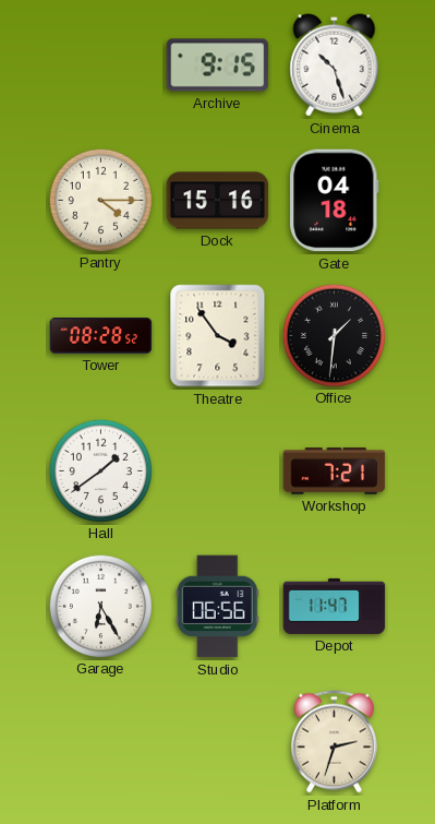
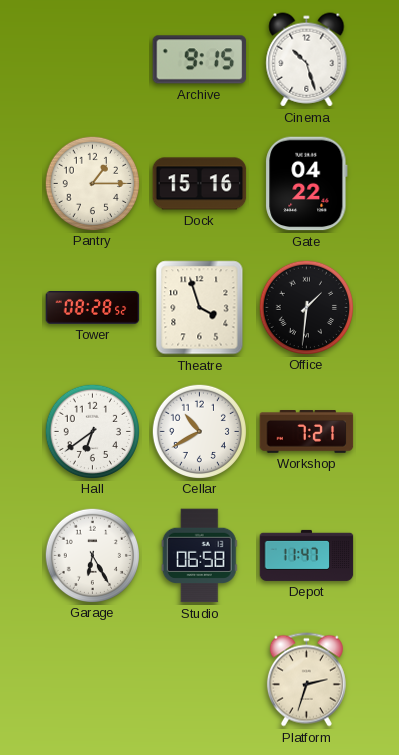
Pantry: 4:15 -> 1:15 (92, 183)
Gate: 04:18 -> 04:22 (307, 184)
Theatre: 3:54 -> 3:57 (200, 308)
Hall: 1:39 -> 6:39 (92, 431)
Cellar: none -> 10:40 (199, 431)
Studio: 06:56 -> 06:58 (199, 556)
